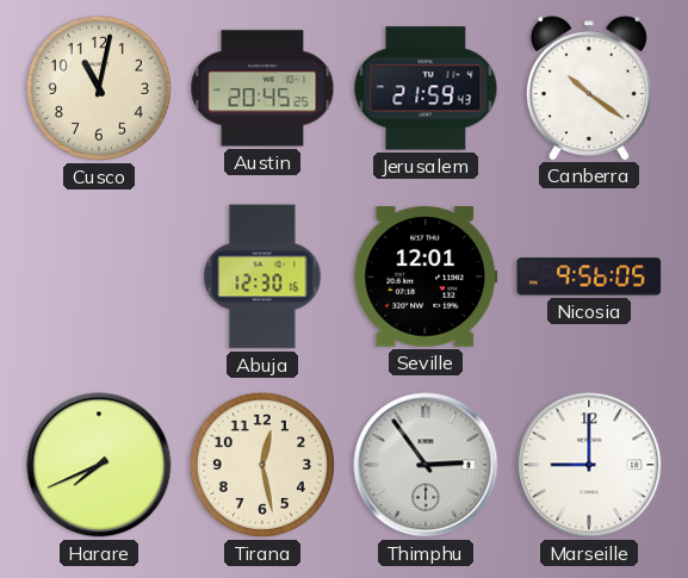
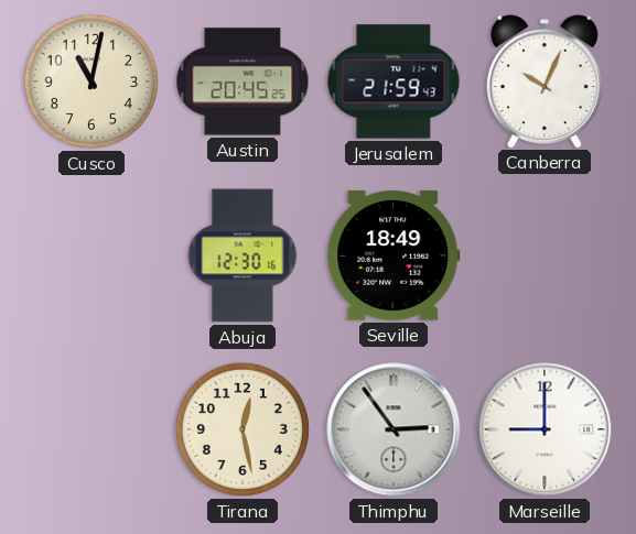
Canberra: 10:21 -> 10:04 (545, 81)
Seville: 12:01 -> 18:49 (394, 255)
Nicosia: 9:56 -> none (589, 276)
Harare: 7:41 -> none (99, 465)
